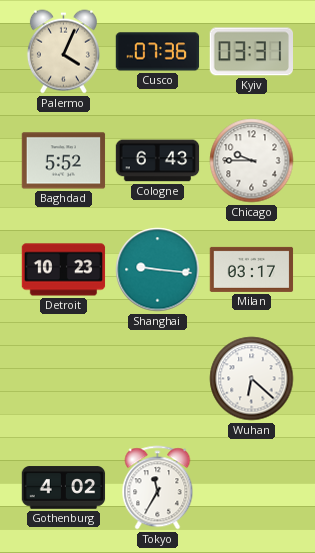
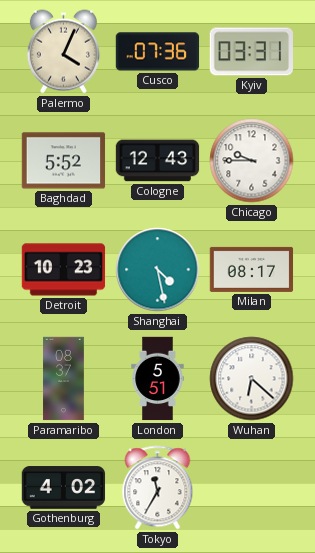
Cologne: 6:43 -> 12:43 (158, 161)
Shanghai: 9:16 -> 4:28 (158, 270)
Milan: 03:17 -> 08:17 (252, 269)
Paramaribo: none -> 08:37 (64, 379)
London: none -> 5:51 (158, 379)
